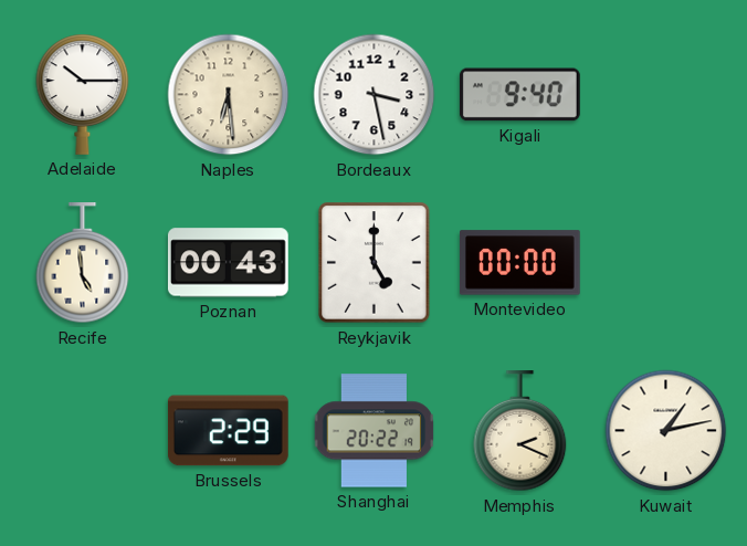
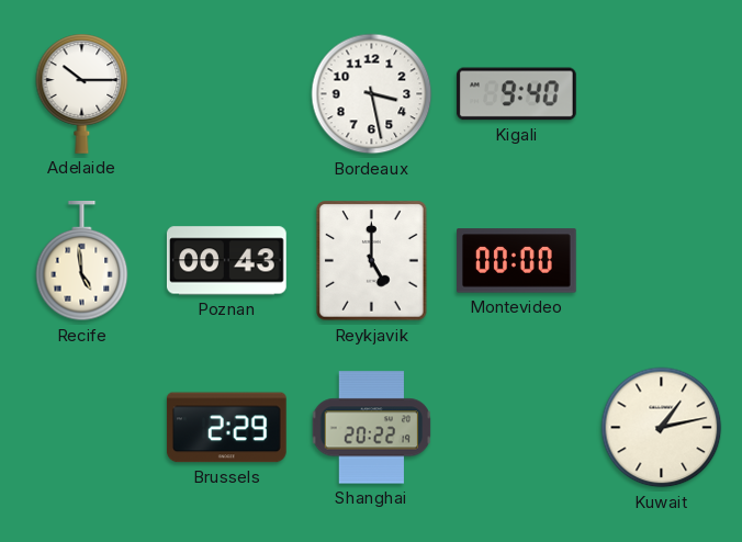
Naples: 6:29 -> none (229, 95)
Memphis: 2:19 -> none (520, 432)
